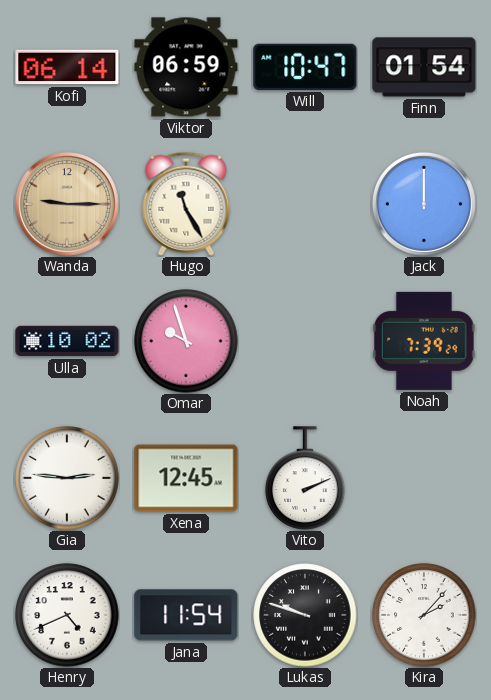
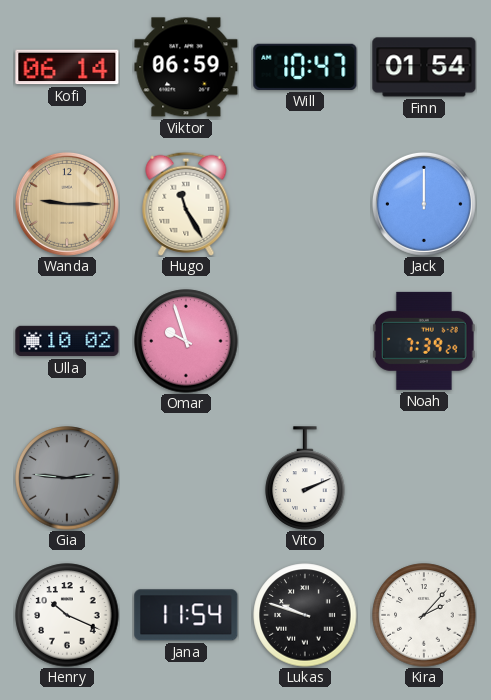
Gia dial: white -> grey (67, 478)
Xena: 12:45 -> none (186, 478)
Henry: 4:41 -> 10:19 (67, 615)
